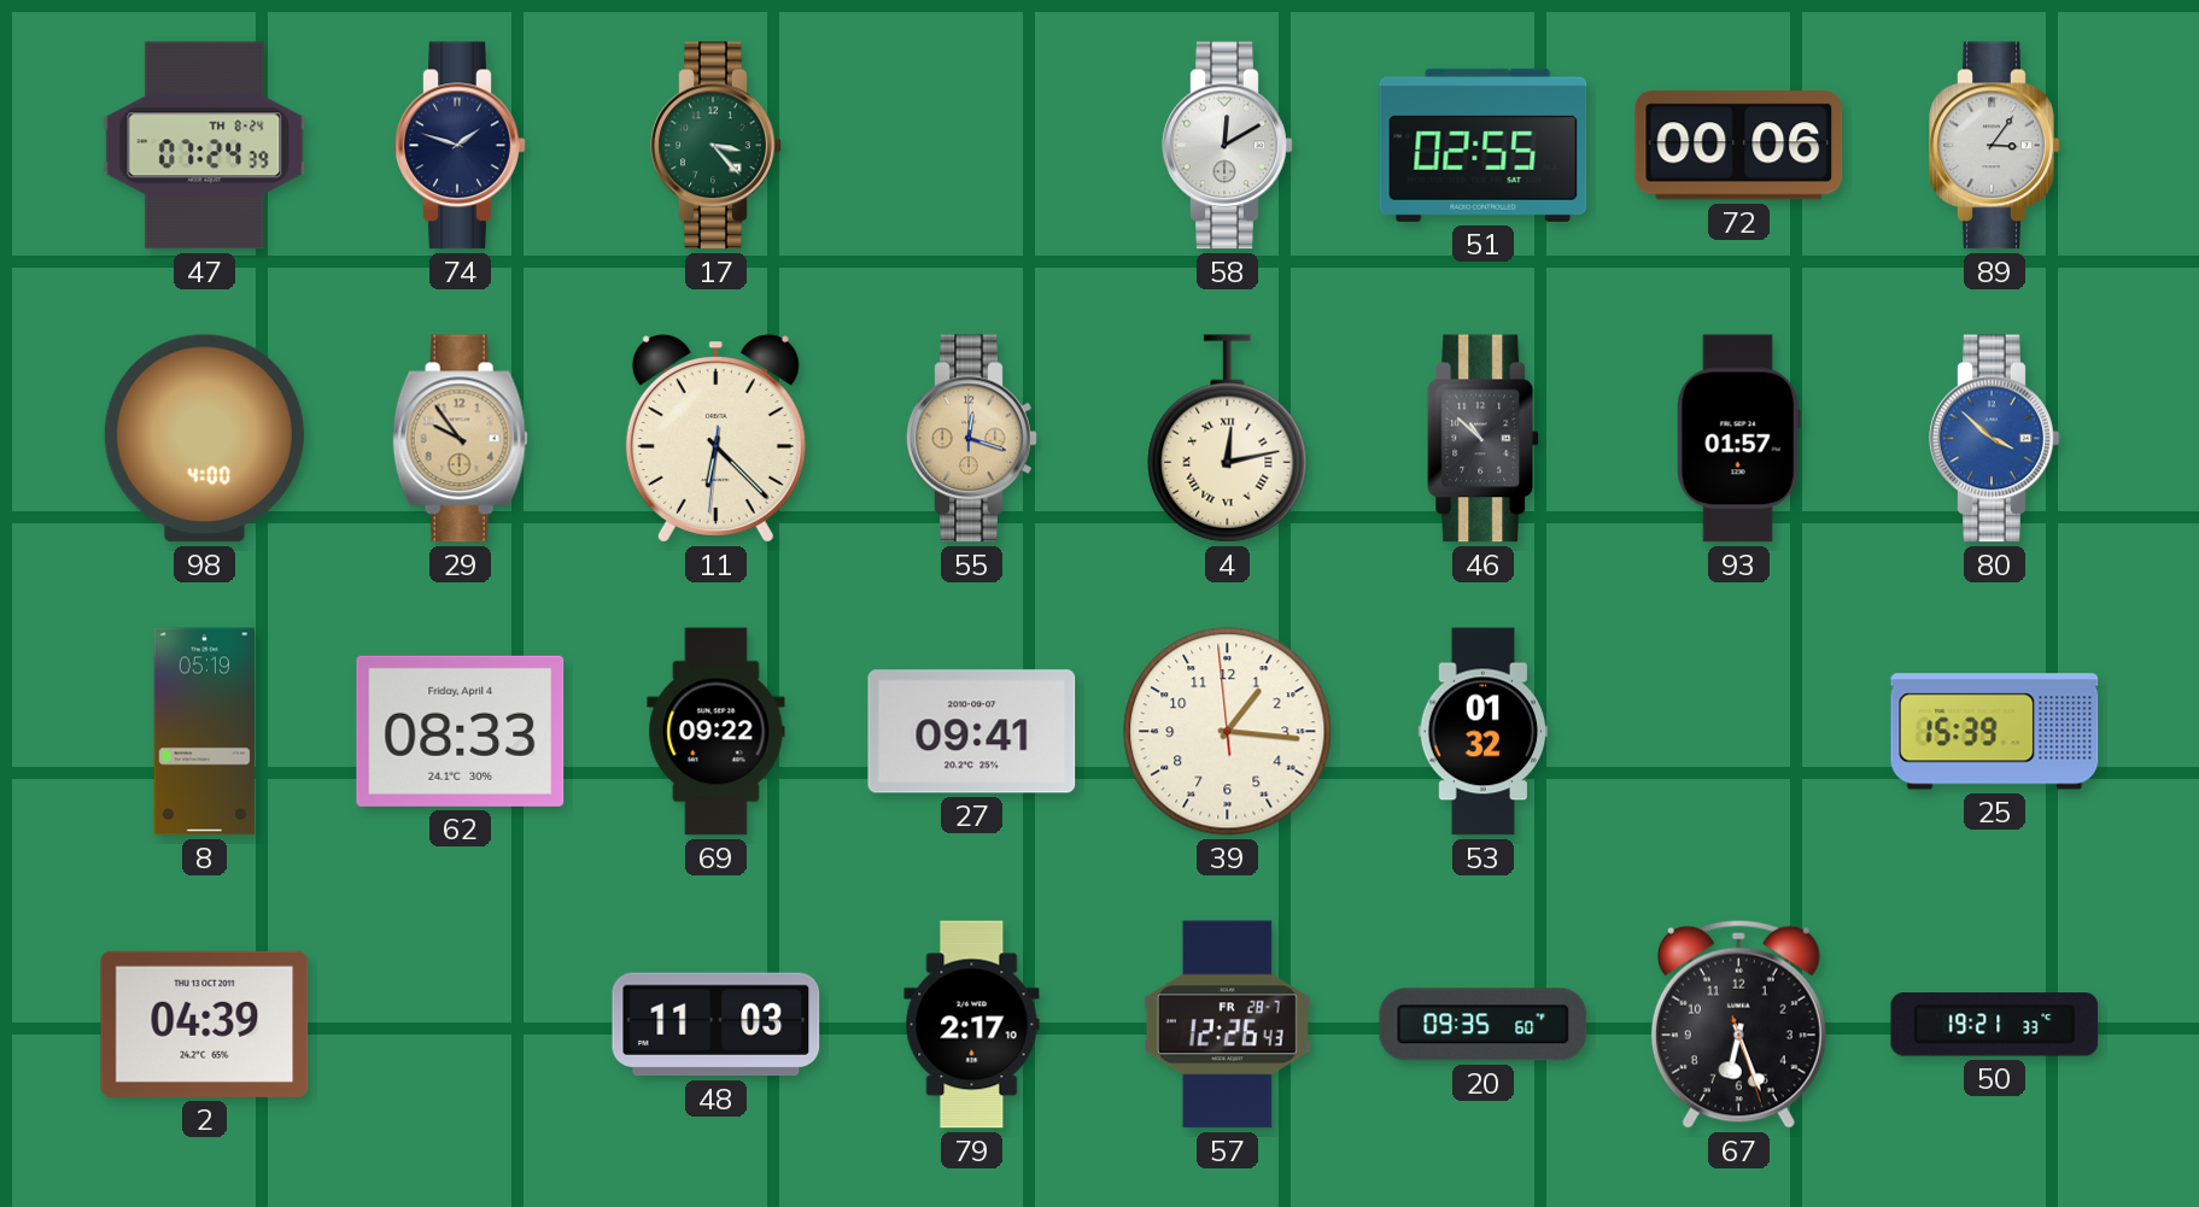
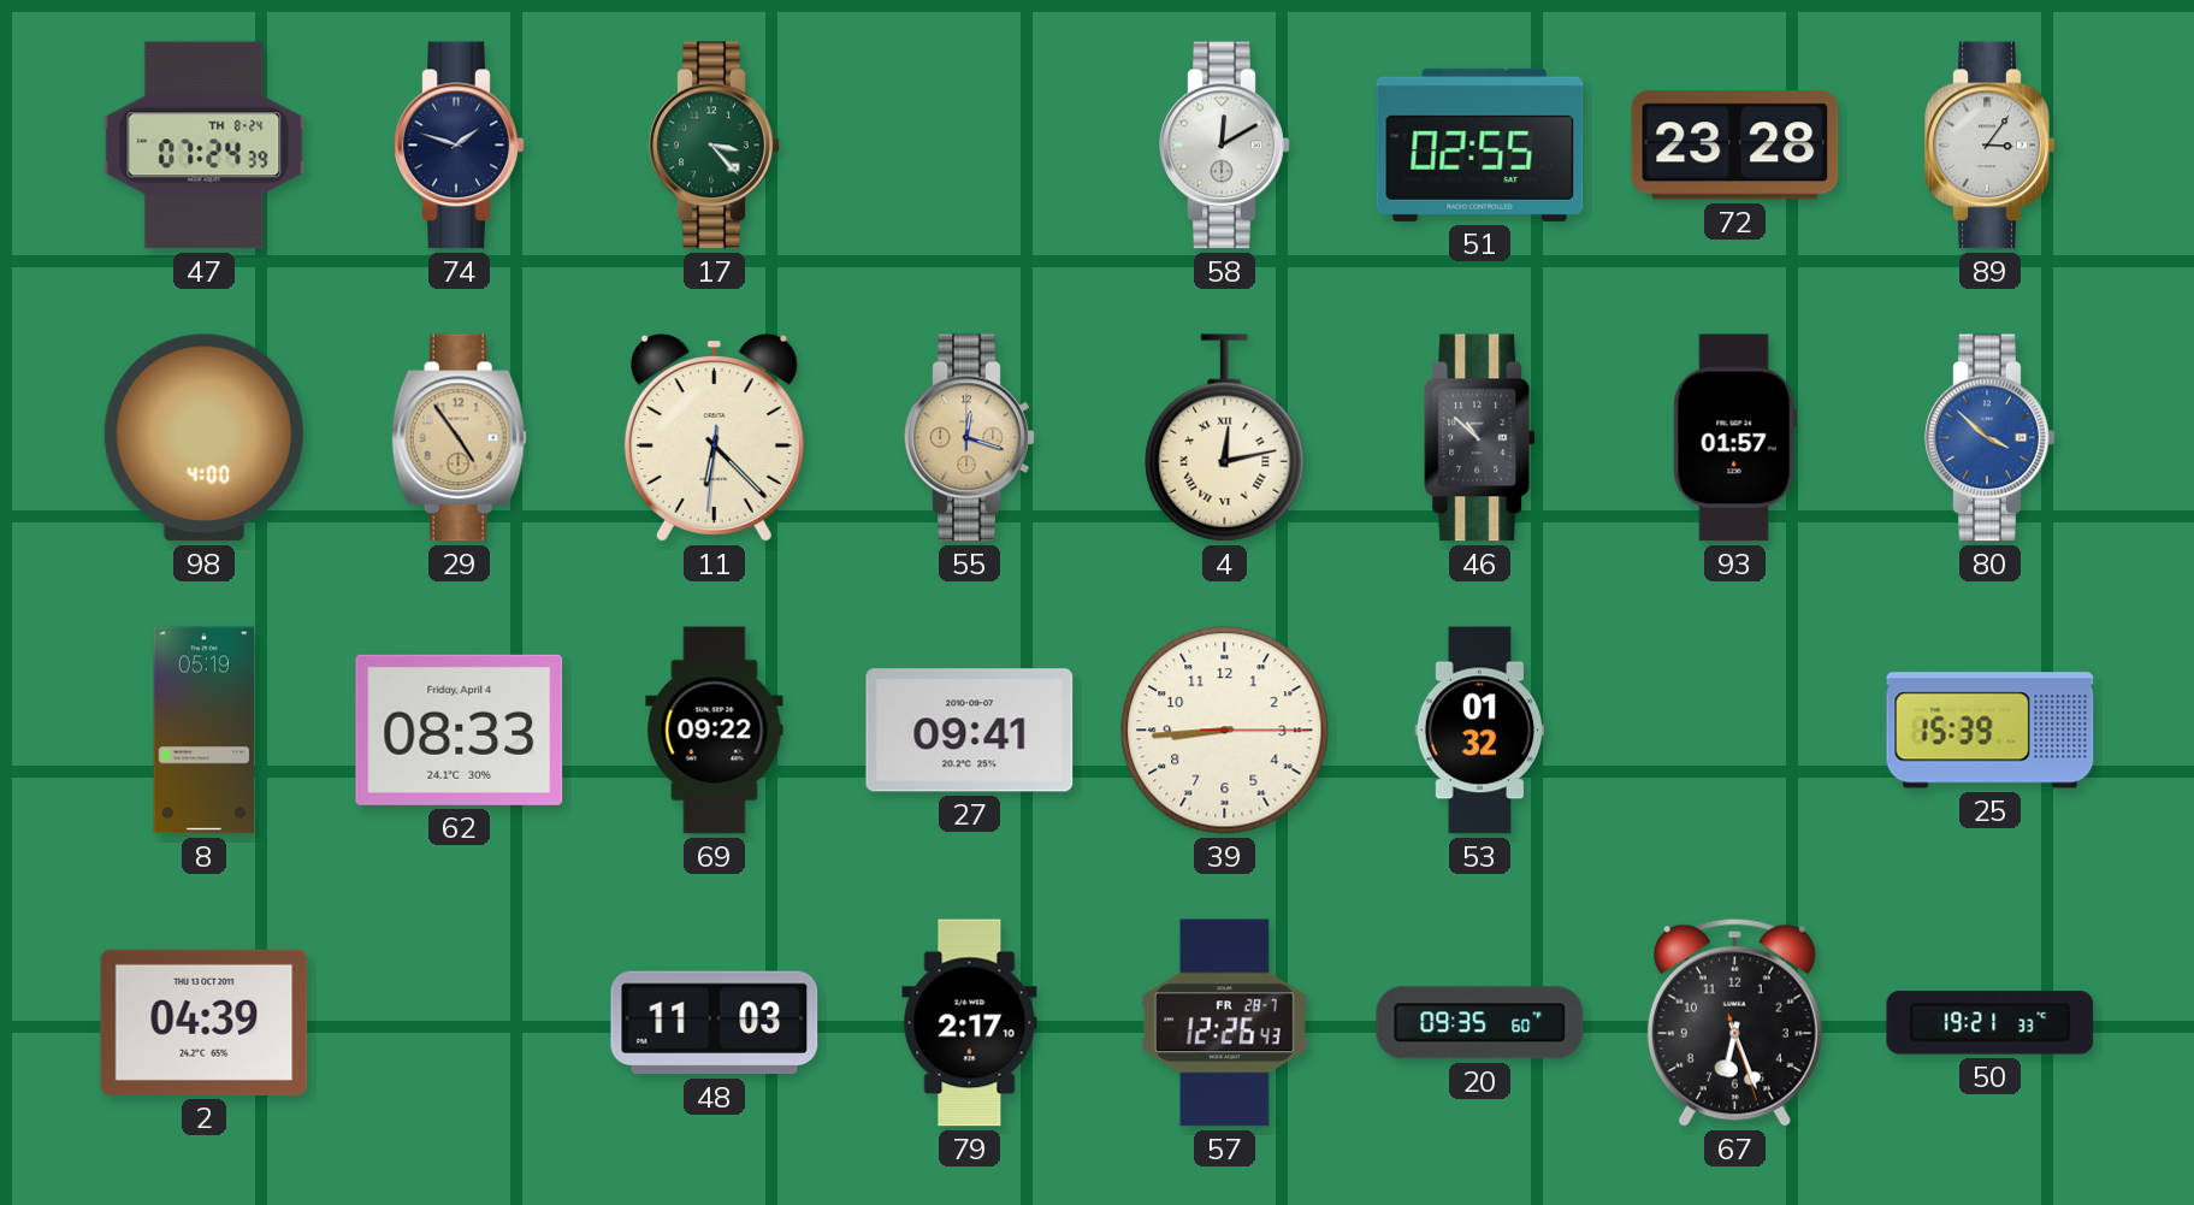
72: 00:06 -> 23:28 (1735, 146)
29: 9:54 -> 4:54 (459, 438)
39: 1:15 -> 8:44 (1225, 731)
